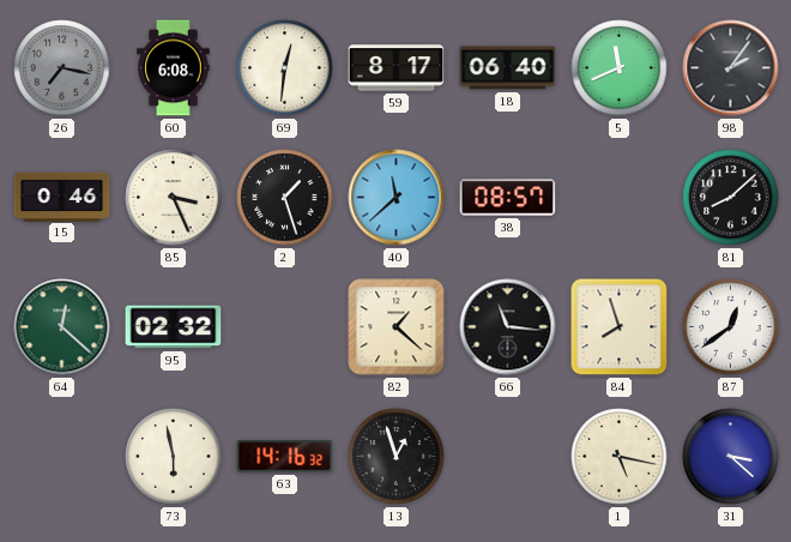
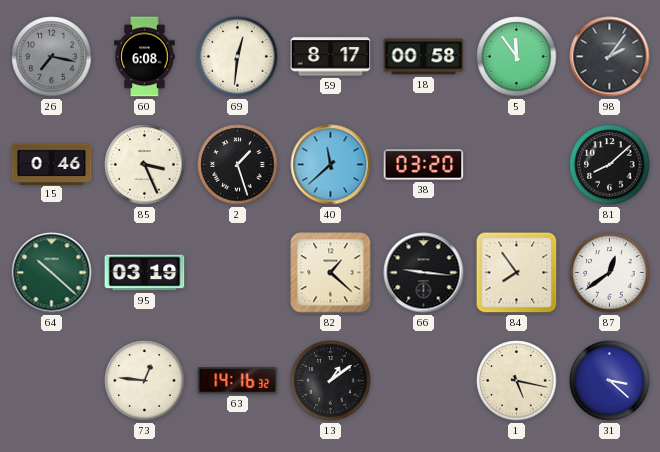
18: 06:40 -> 00:58 (424, 57)
5: 11:41 -> 11:54 (517, 57)
38: 08:57 -> 03:20 (424, 165)
64: 12:22 -> 10:22 (52, 273)
95: 02:32 -> 03:19 (145, 273)
66: 11:16 -> 9:16 (424, 273)
84: 7:57 -> 7:54 (517, 273)
73: 5:58 -> 12:46 (145, 381)
13: 12:57 -> 1:09 (331, 381)
